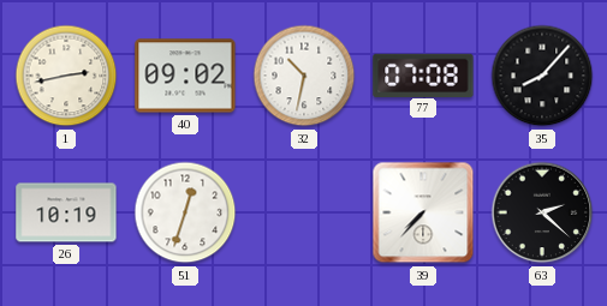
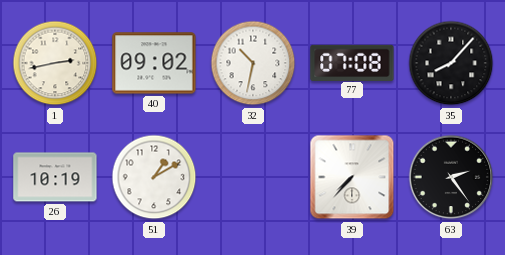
51: 12:33 -> 1:10 (154, 177)
63: 2:22 -> 2:24 (451, 177)
